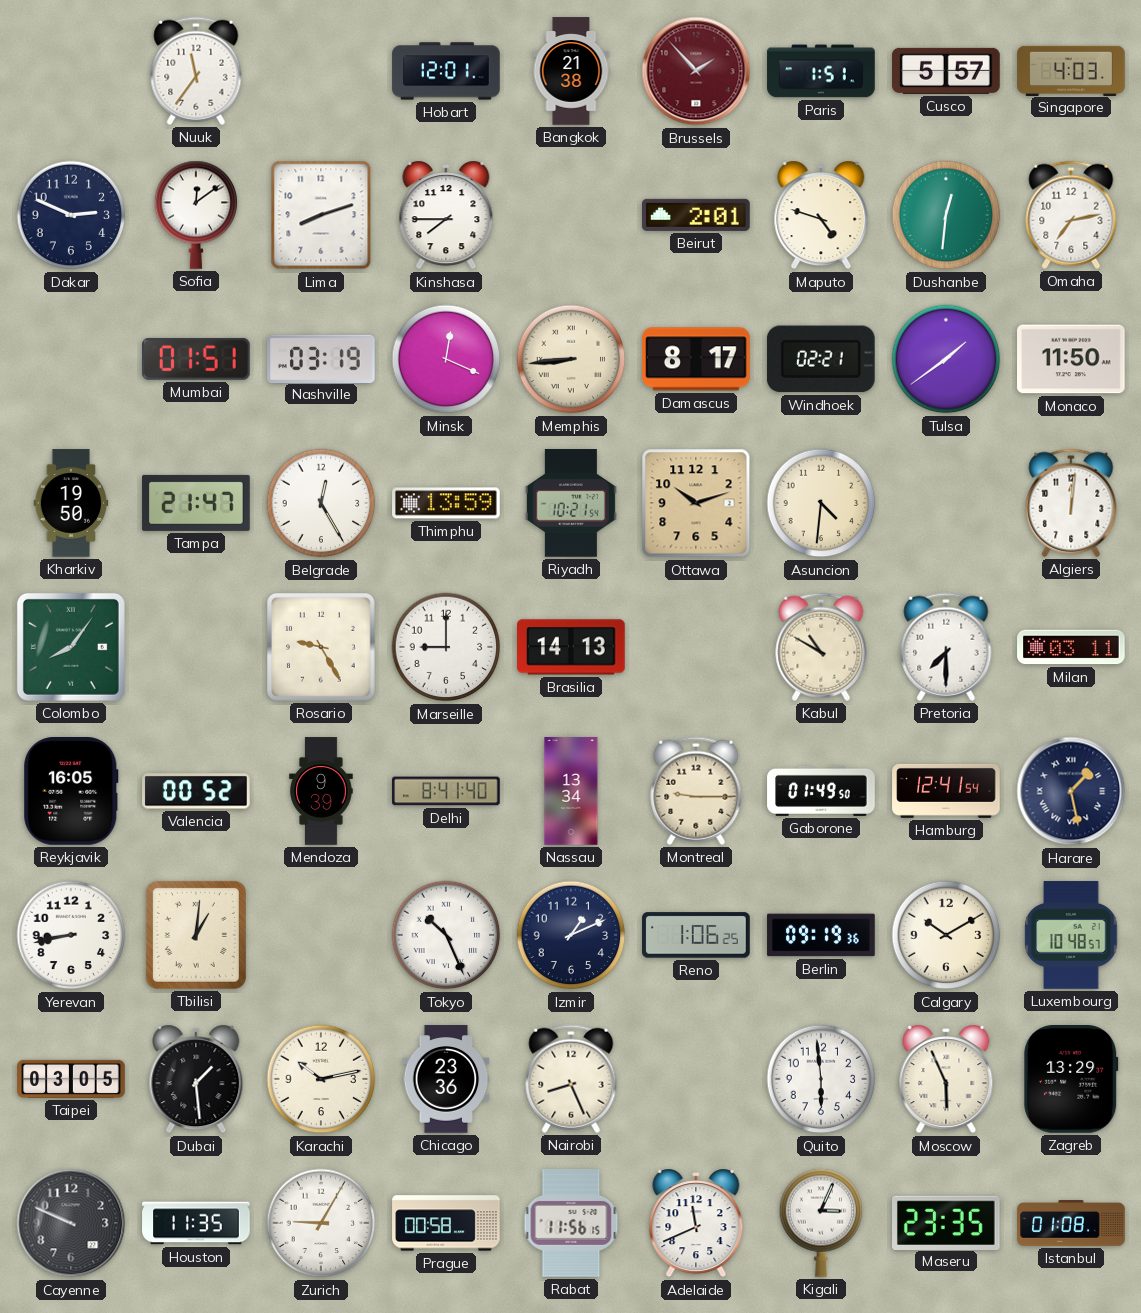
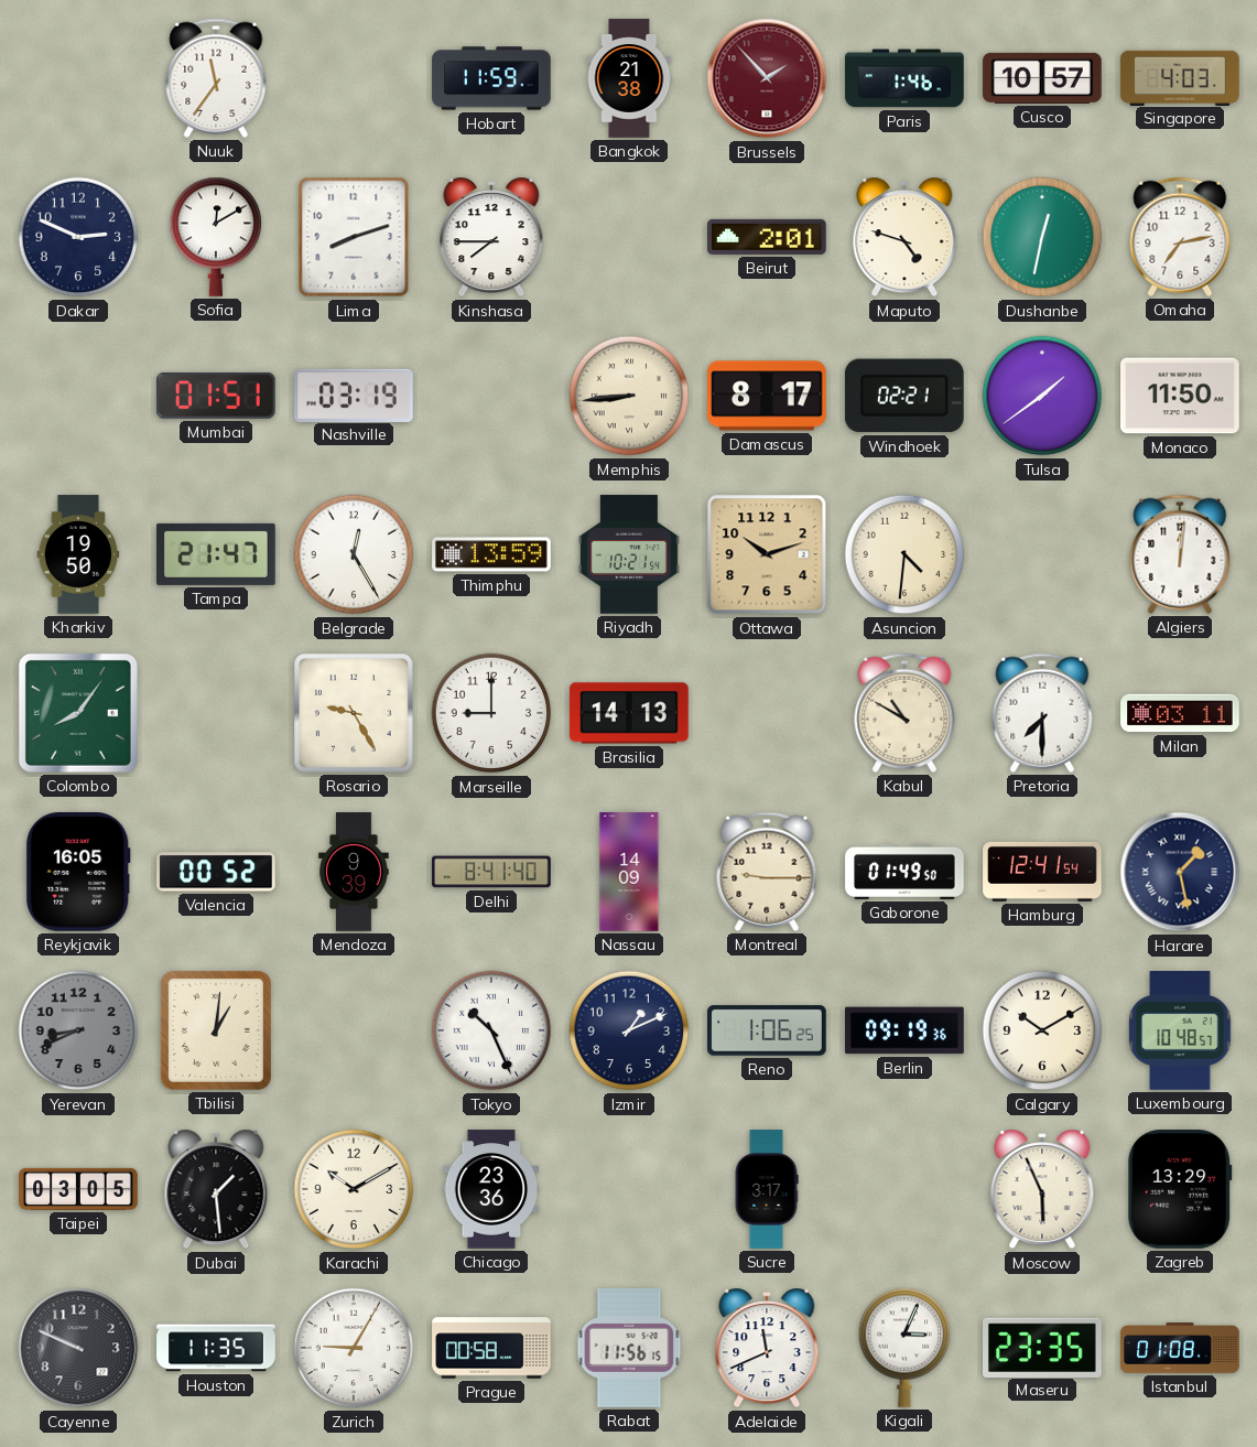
Hobart: 12:01 -> 11:59 (491, 78)
Paris: 1:51 -> 1:46 (904, 78)
Cusco: 5:57 -> 10:57 (1042, 78)
Sofia: 12:09 -> 12:10 (216, 237)
Dushanbe: 12:31 -> 12:32 (1042, 237)
Minsk: 12:19 -> none (446, 359)
Nassau: 13:34 -> 14:09 (629, 872)
Yerevan: 8:43 -> 8:41 (78, 1030)
Yerevan dial: white -> grey (78, 1030)
Karachi: 10:13 -> 10:10 (354, 1189)
Nairobi: 8:26 -> none (571, 1079)
Sucre: none -> 3:17 (767, 1189)
Quito: 5:59 -> none (821, 1079)
